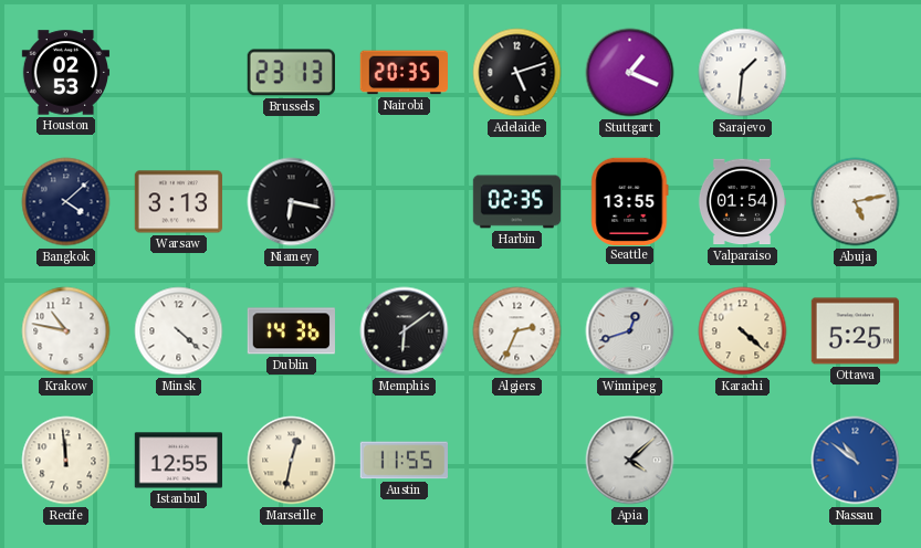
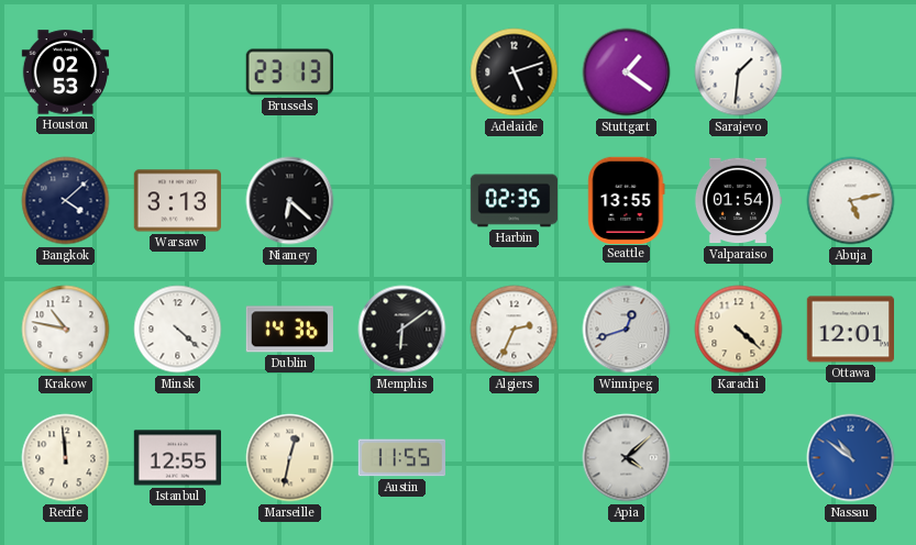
Nairobi: 20:35 -> none (404, 73)
Stuttgart: 1:19 -> 1:21 (627, 73)
Niamey: 6:17 -> 6:22 (290, 201)
Ottawa: 5:25 -> 12:01 (850, 330)
